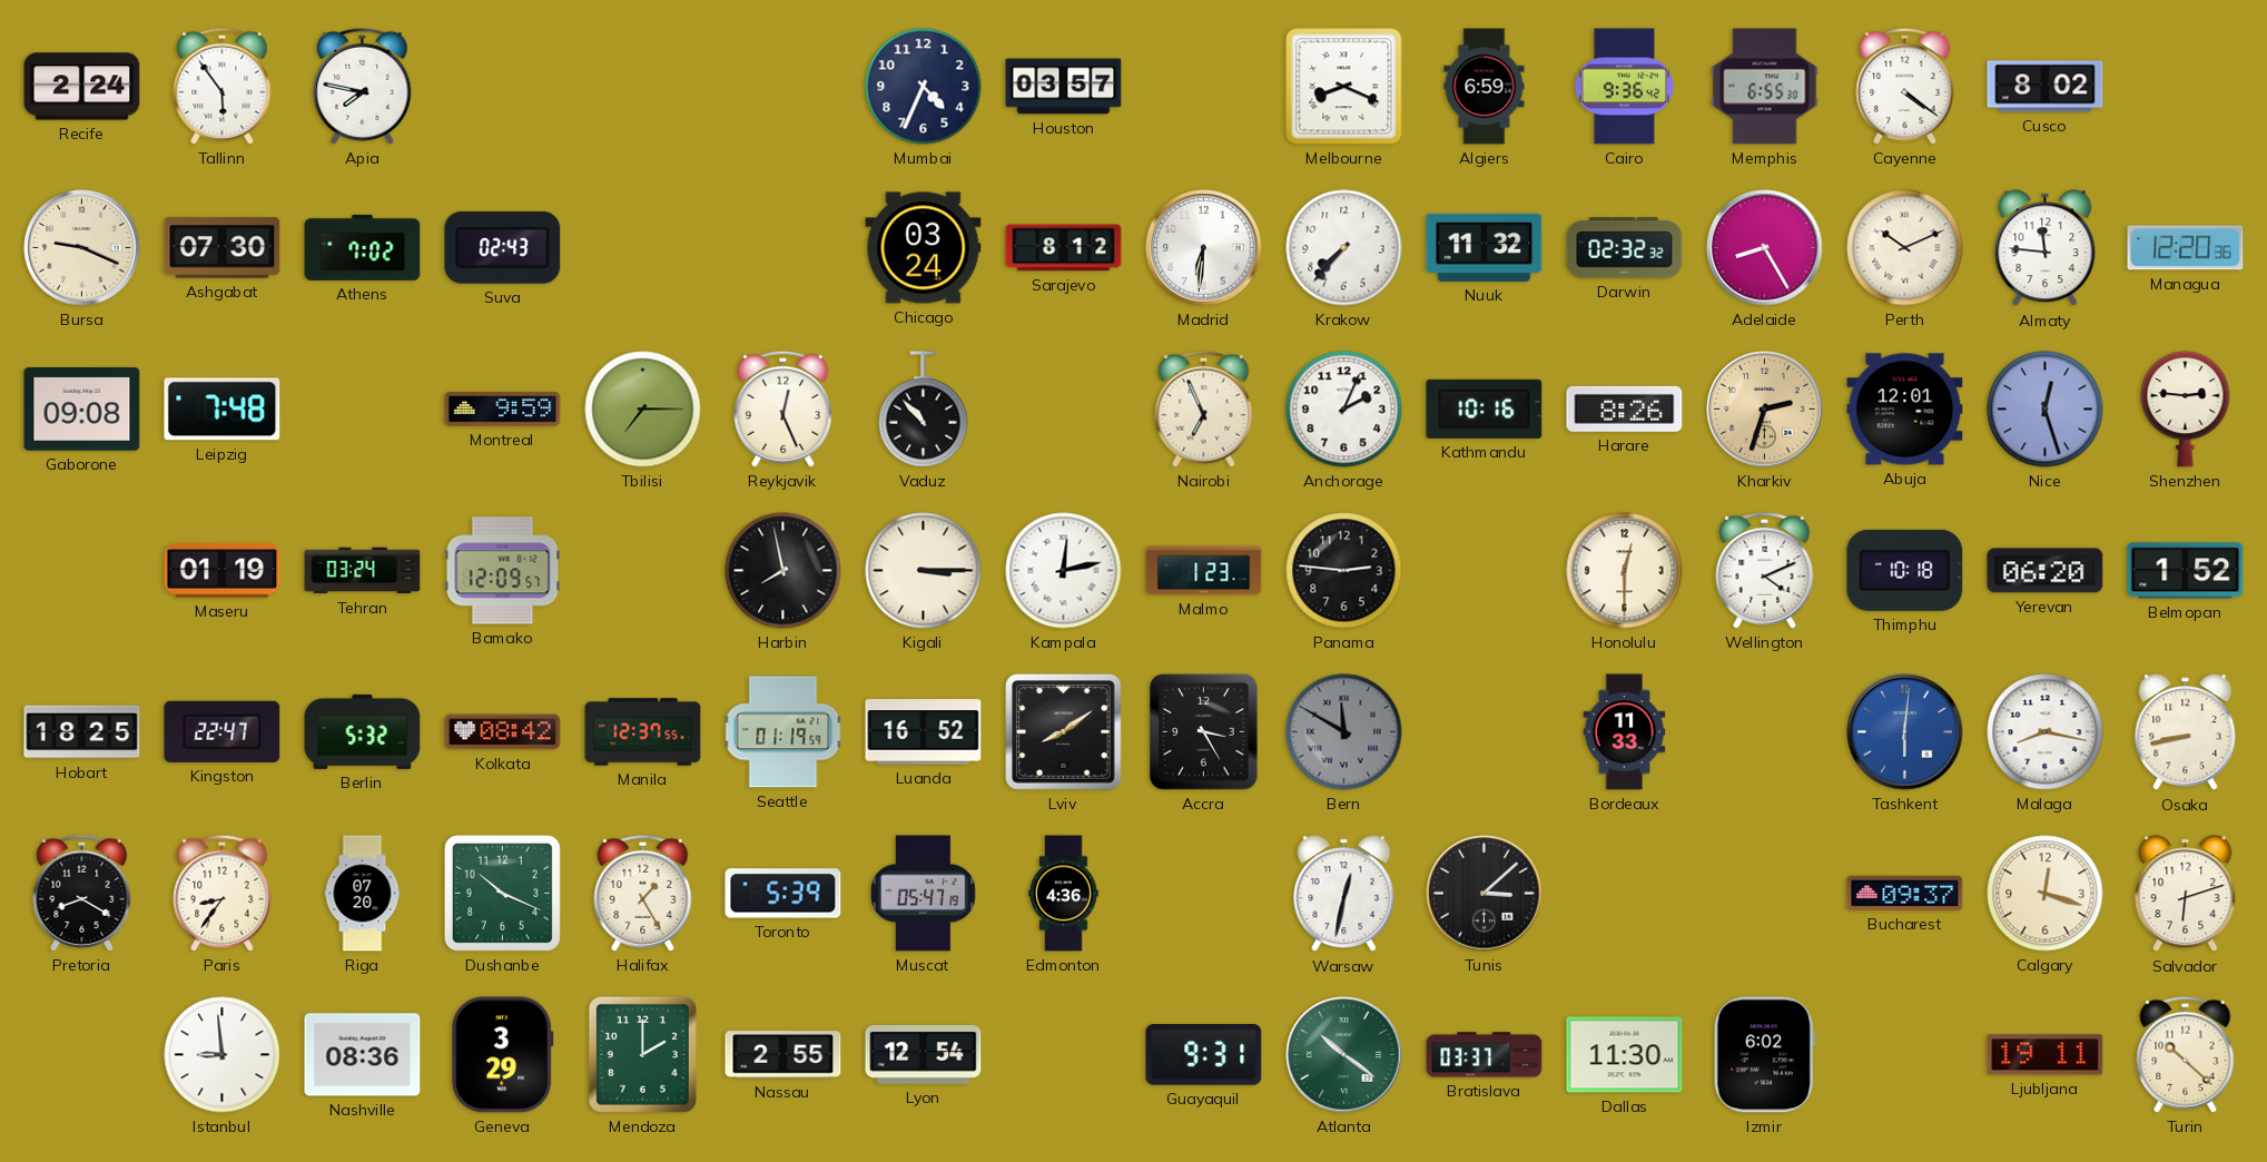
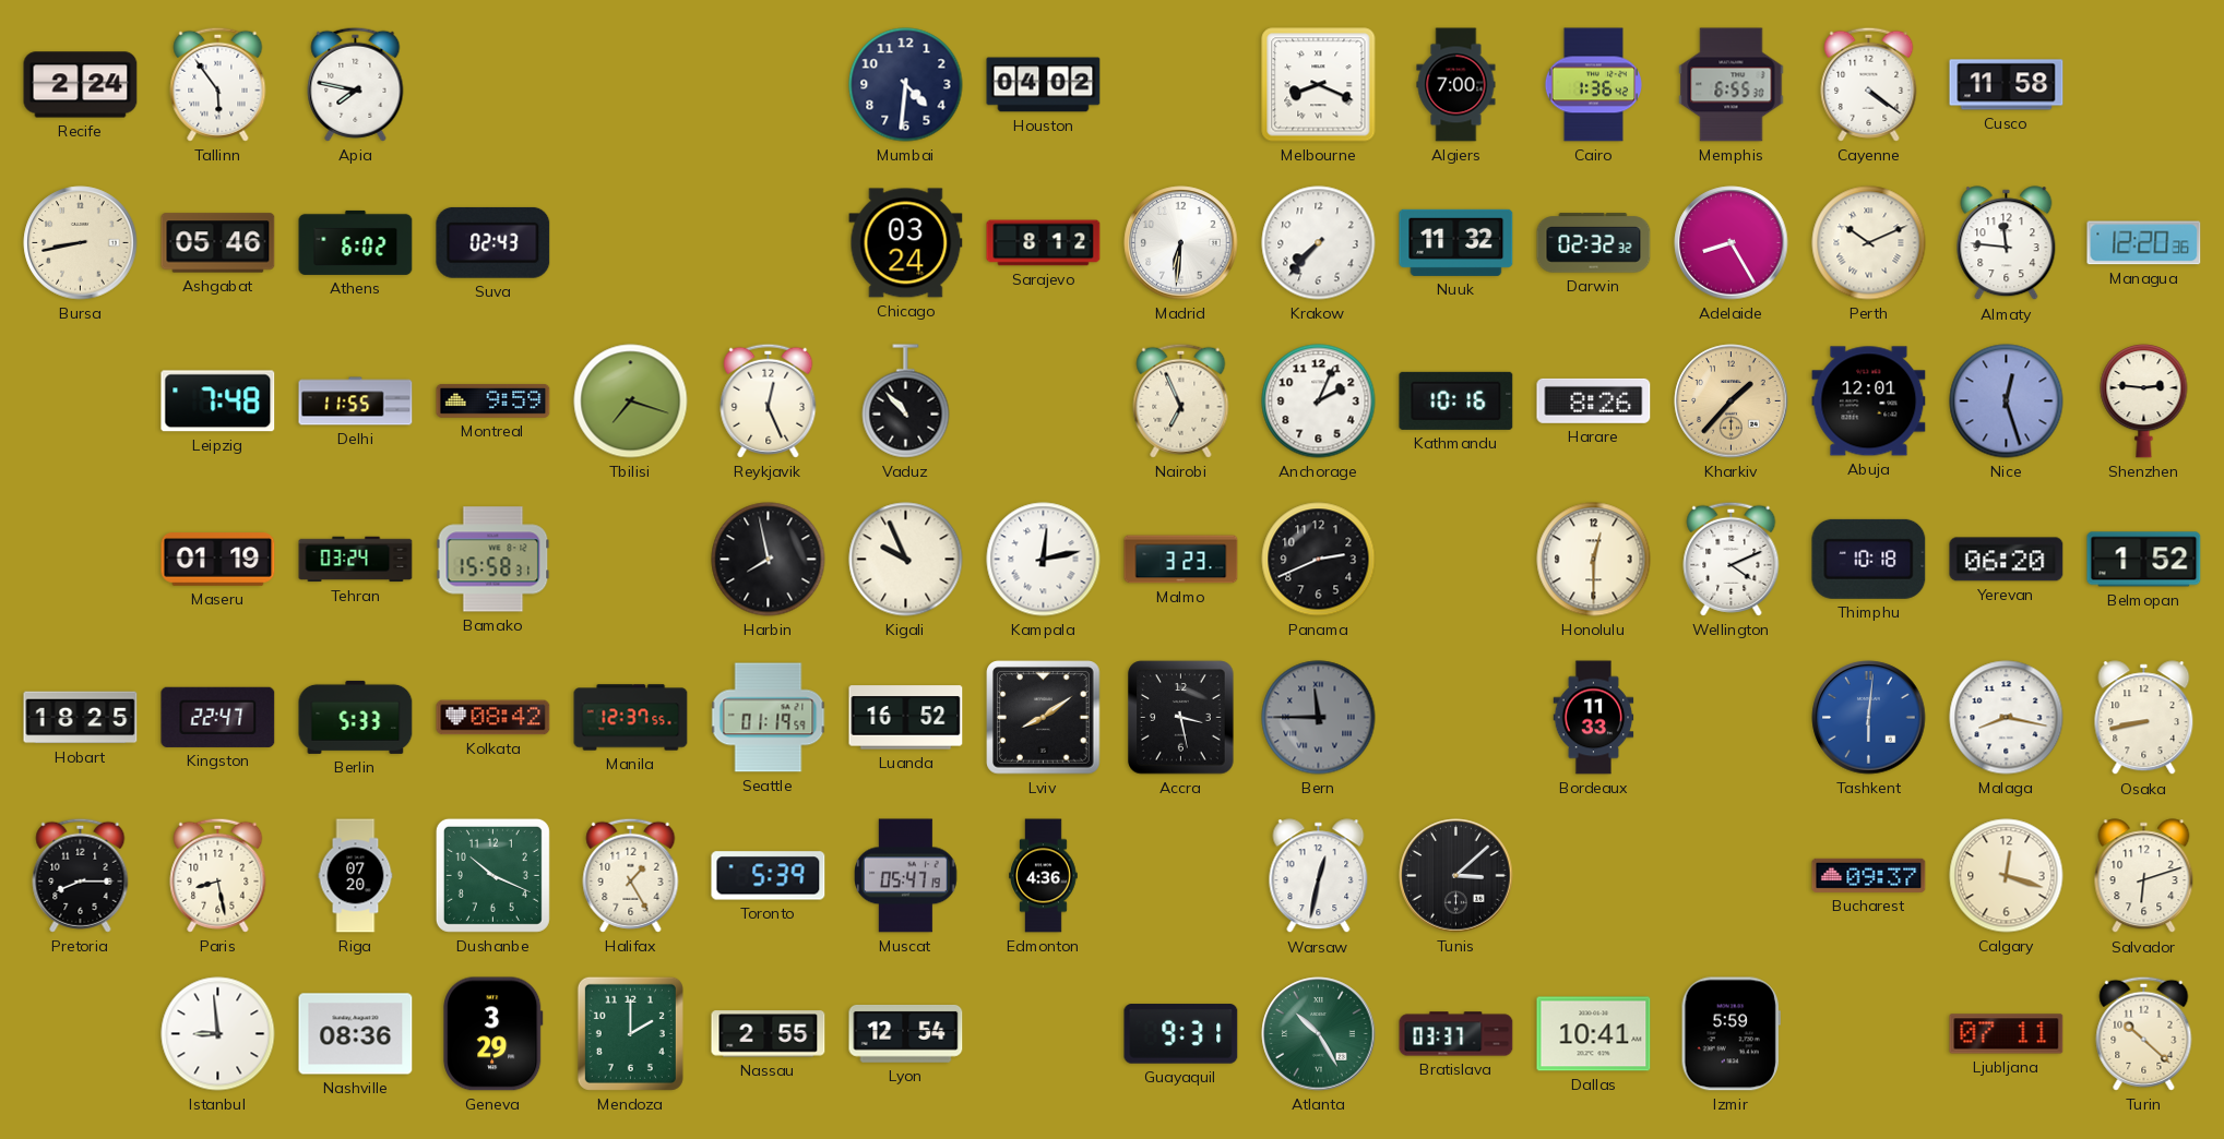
Mumbai: 4:34 -> 4:31 (906, 85)
Houston: 03:57 -> 04:02 (1044, 85)
Algiers: 6:59 -> 7:00 (1456, 85)
Cairo: 9:36 -> 1:36 (1593, 85)
Cusco: 8:02 -> 11:58 (2007, 85)
Bursa: 9:19 -> 8:43 (81, 243)
Ashgabat: 07:30 -> 05:46 (218, 243)
Athens: 7:02 -> 6:02 (356, 242)
Gaborone: 09:08 -> none (82, 410)
Delhi: none -> 11:55 (356, 401)
Tbilisi: 7:15 -> 7:18 (631, 401)
Kharkiv: 2:33 -> 1:37 (1732, 401)
Bamako: 12:09 -> 15:58 (493, 560)
Kigali: 3:15 -> 9:56 (906, 560)
Malmo: 1:23 -> 3:23 (1181, 560)
Panama: 2:46 -> 2:41 (1319, 560)
Berlin: 5:32 -> 5:33 (356, 717)
Accra: 3:25 -> 3:28 (1181, 718)
Bern: 11:50 -> 11:45 (1319, 718)
Pretoria: 8:20 -> 8:15 (81, 875)
Paris: 8:36 -> 8:28 (218, 875)
Atlanta: 10:21 -> 10:25 (1319, 1034)
Dallas: 11:30 -> 10:41 (1594, 1034)
Izmir: 6:02 -> 5:59 (1731, 1034)
Ljubljana: 19:11 -> 07:11 (2007, 1034)
